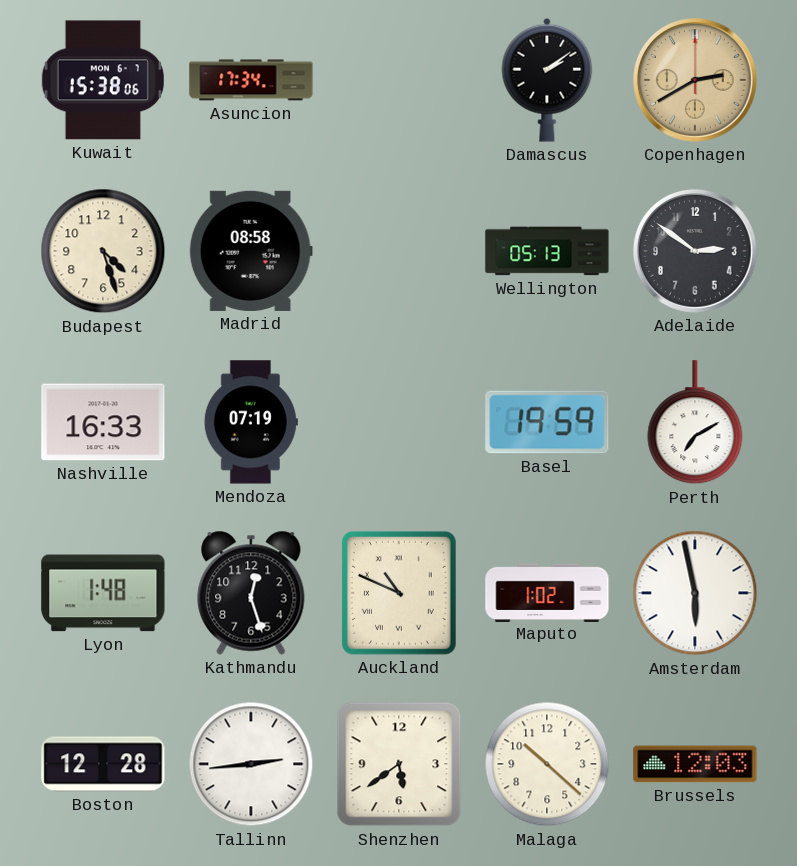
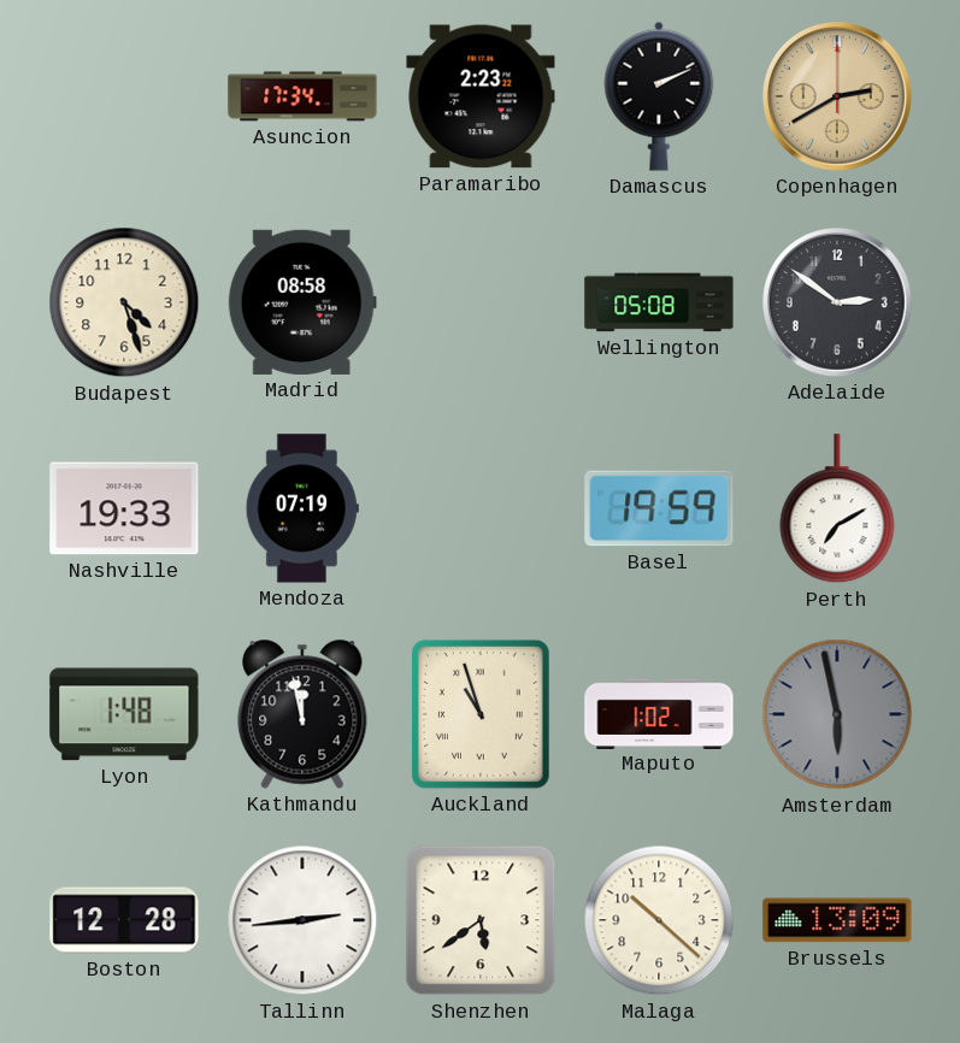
Kuwait: 15:38 -> none (103, 80)
Paramaribo: none -> 2:23 (481, 96)
Damascus: 2:09 -> 2:11 (659, 96)
Wellington: 05:13 -> 05:08 (659, 302)
Nashville: 16:33 -> 19:33 (124, 508)
Kathmandu: 12:27 -> 11:58 (302, 714)
Auckland: 10:49 -> 10:57 (481, 714)
Amsterdam dial: white -> grey (837, 714)
Brussels: 12:03 -> 13:09 (837, 920)
